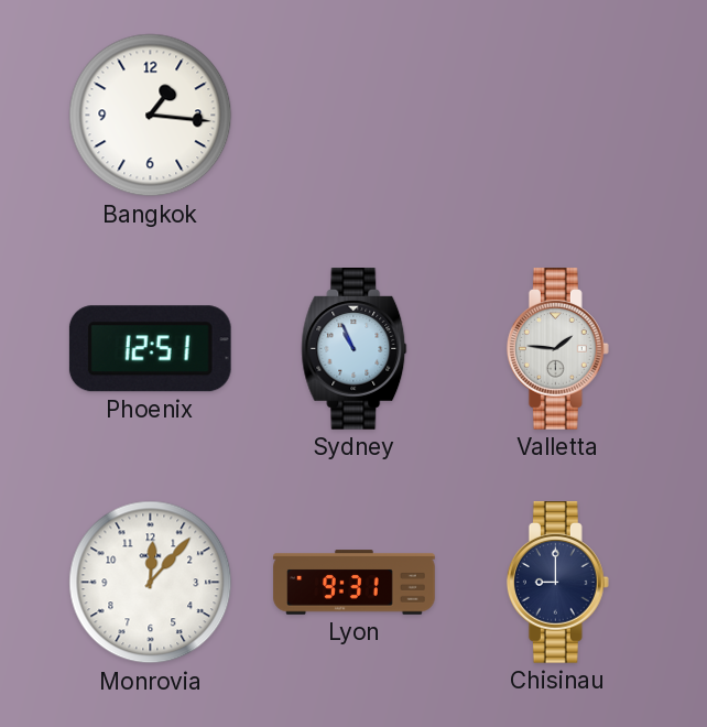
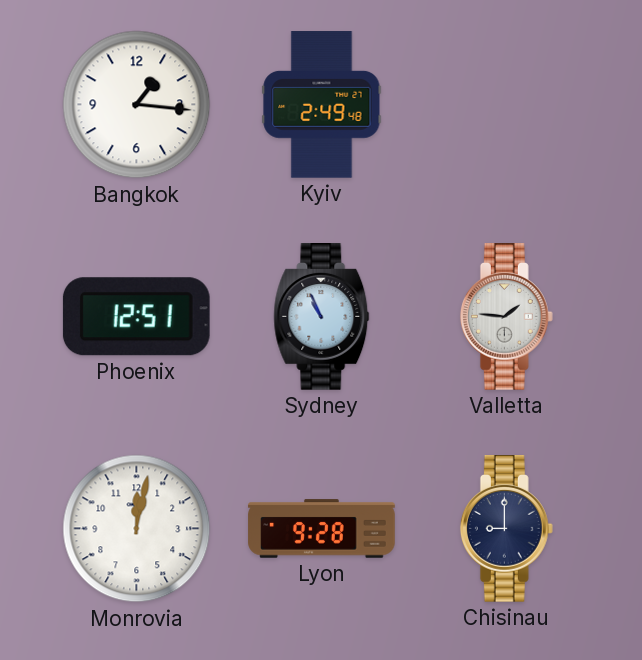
Kyiv: none -> 2:49 (322, 105)
Monrovia: 12:07 -> 12:02 (137, 529)
Lyon: 9:31 -> 9:28 (322, 529)
